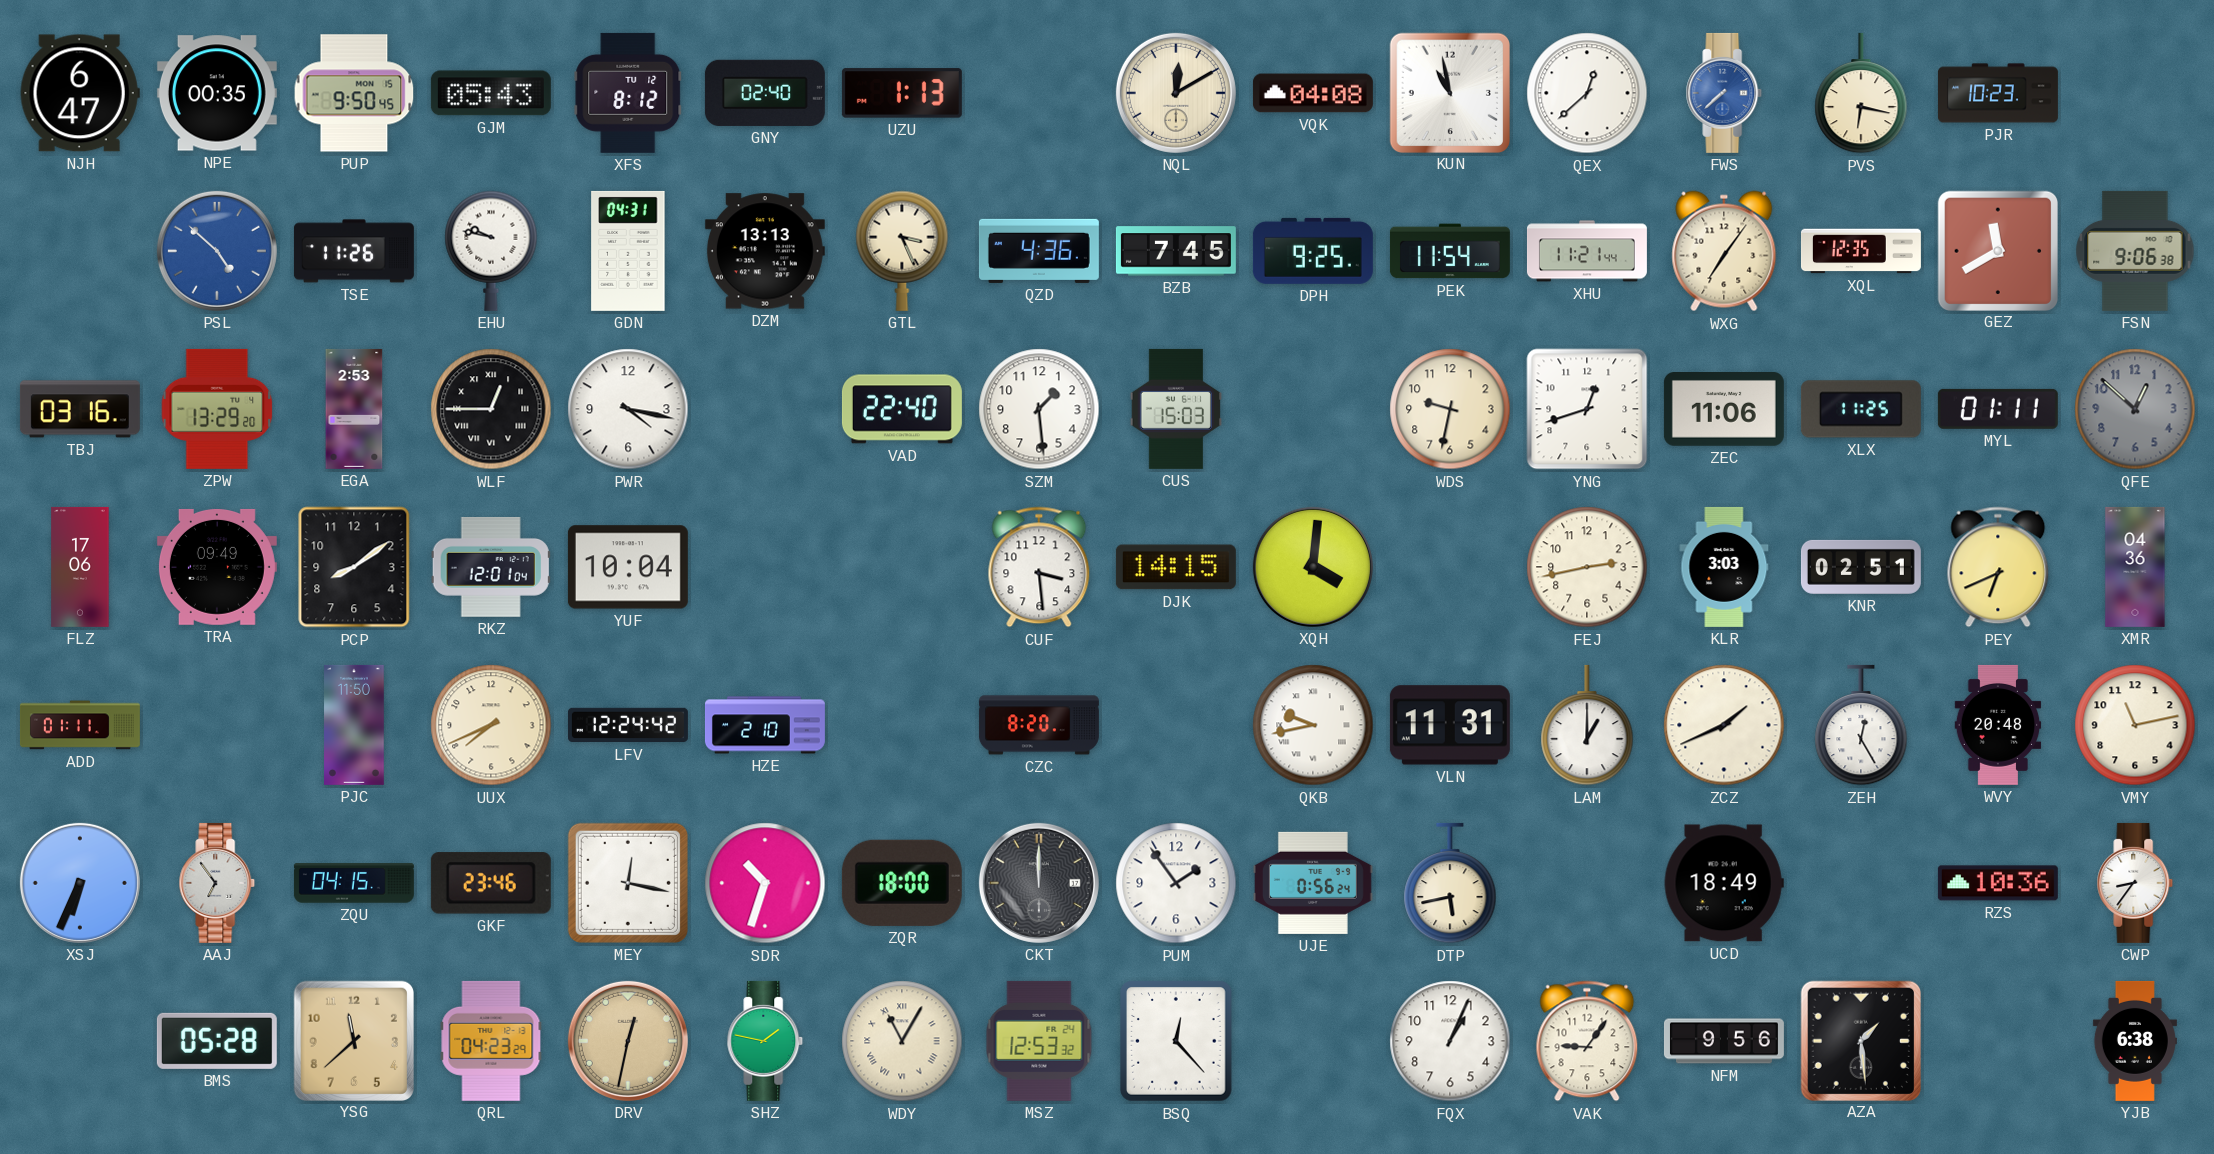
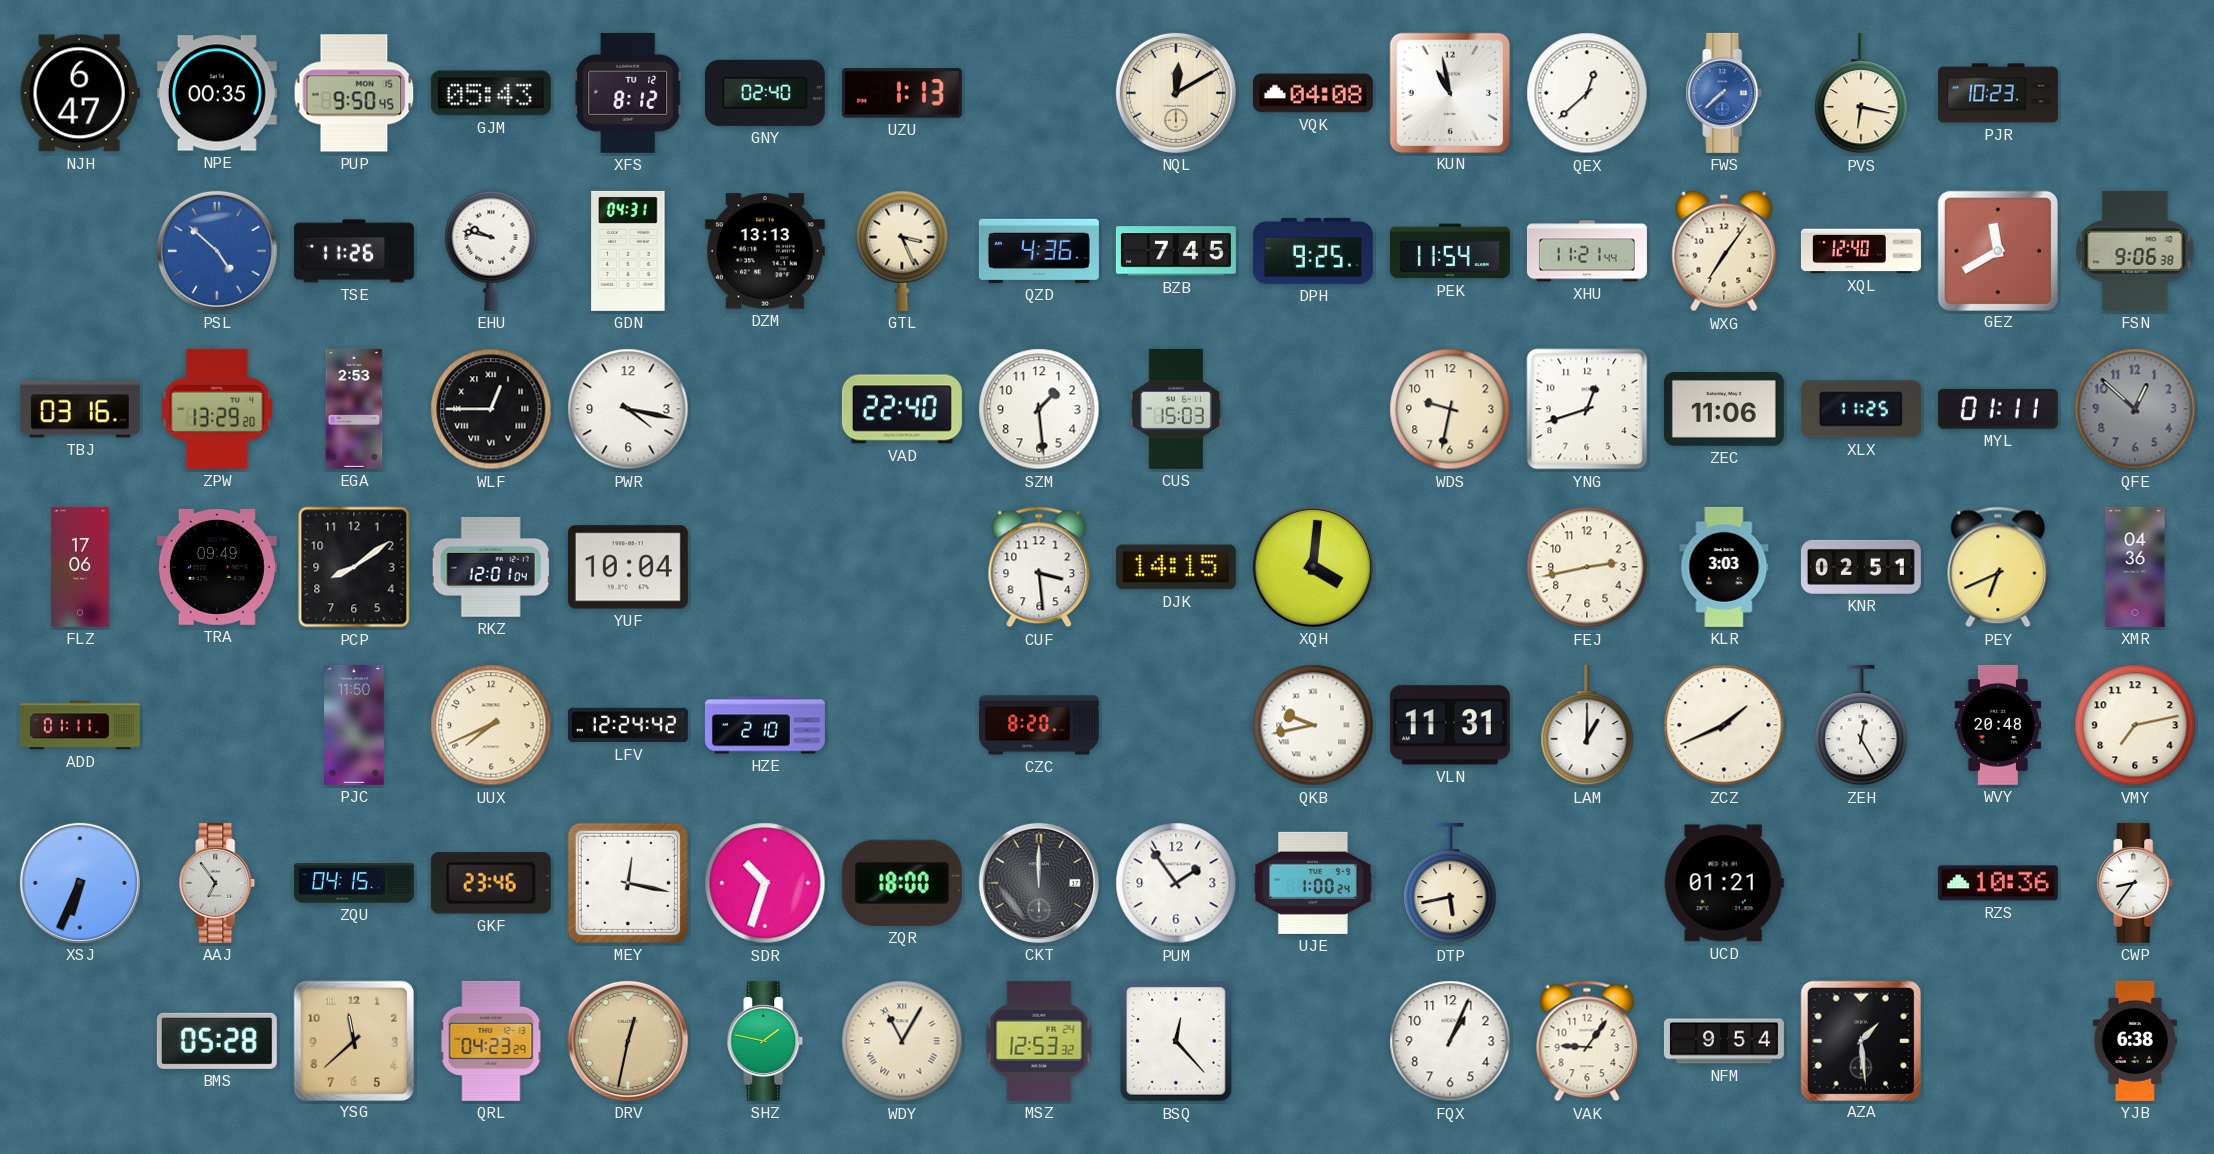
XQL: 12:35 -> 12:40 (1861, 251)
VMY: 11:13 -> 7:13 (2135, 725)
UJE: 0:56 -> 1:00 (1313, 883)
UCD: 18:49 -> 01:21 (1724, 883)
NFM: 9:56 -> 9:54 (1724, 1041)
